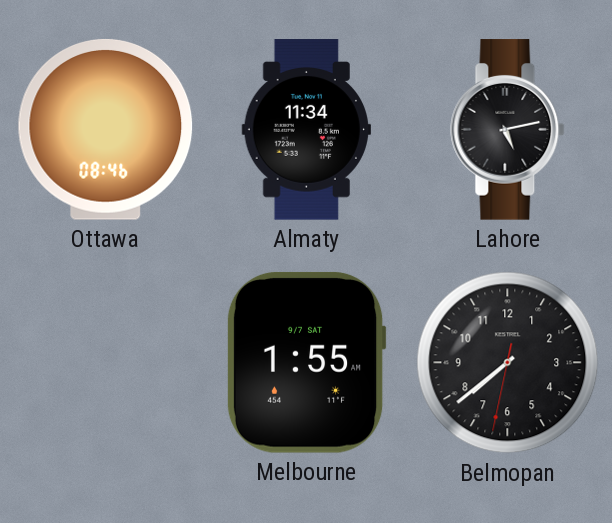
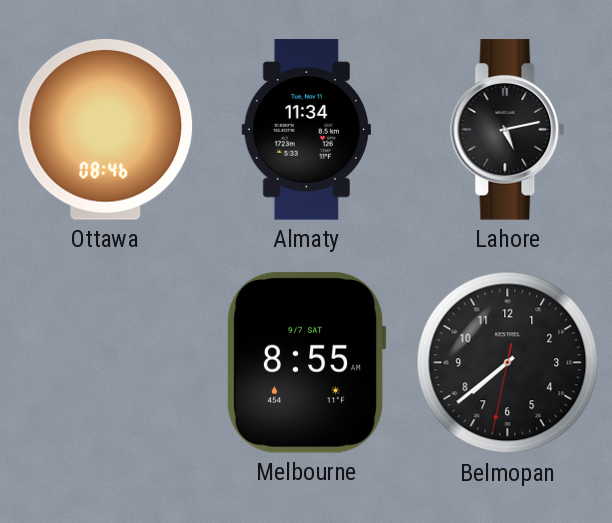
Melbourne: 1:55 -> 8:55 (306, 362)
